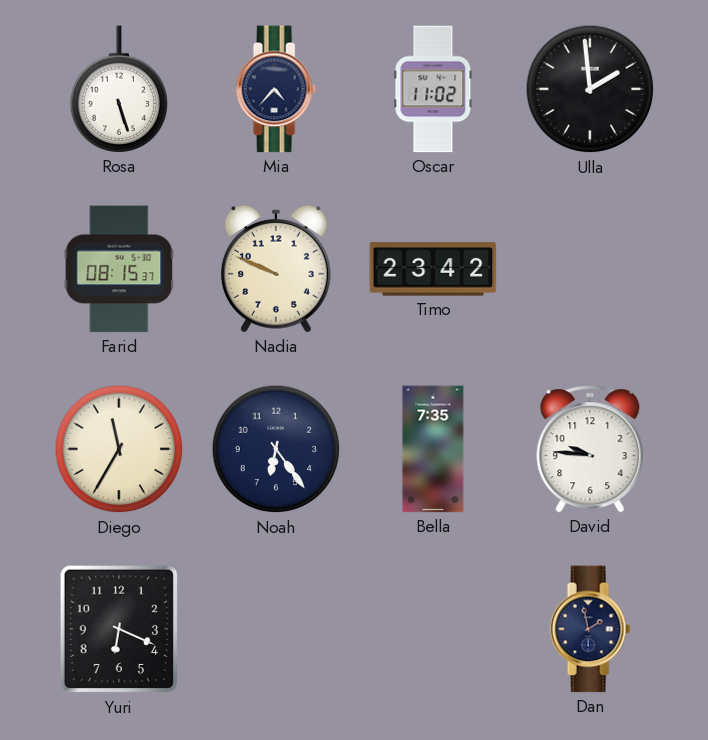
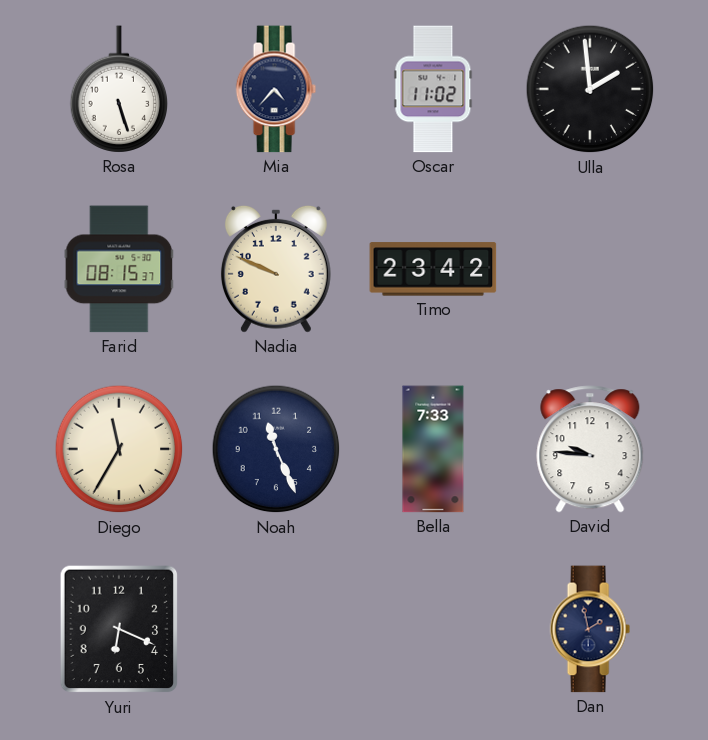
Noah: 6:24 -> 11:26 (276, 449)
Bella: 7:35 -> 7:33 (433, 449)
